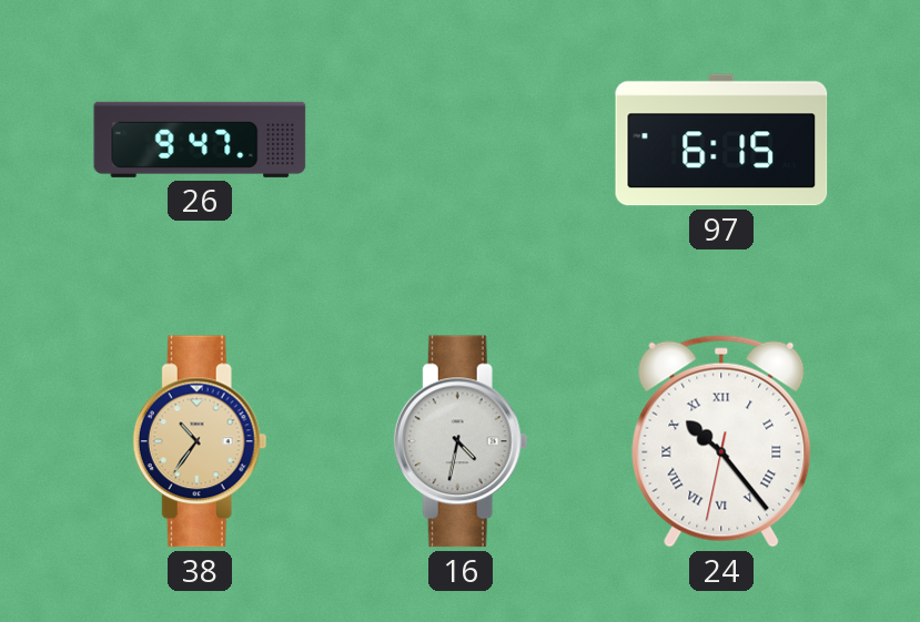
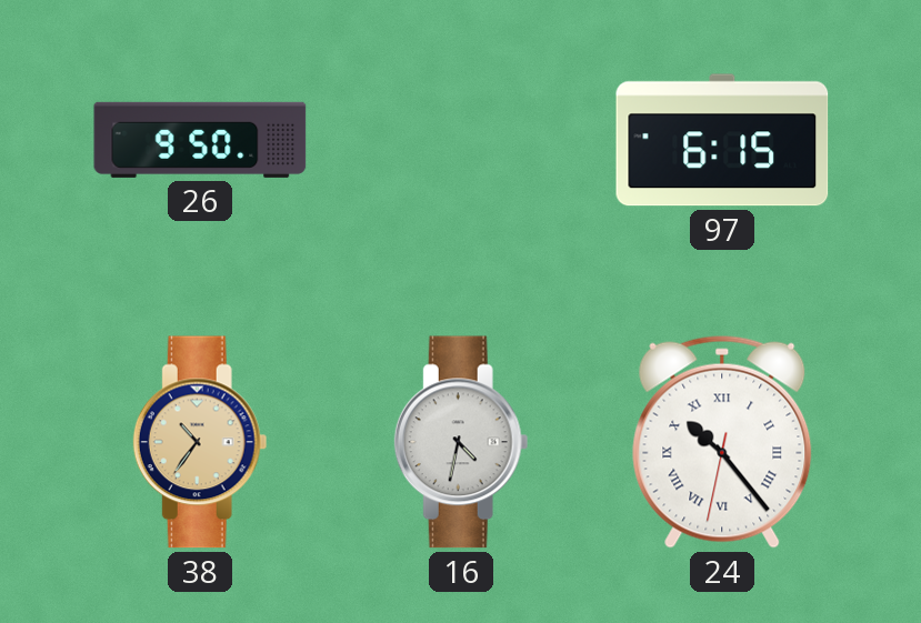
26: 9:47 -> 9:50 (200, 140)
